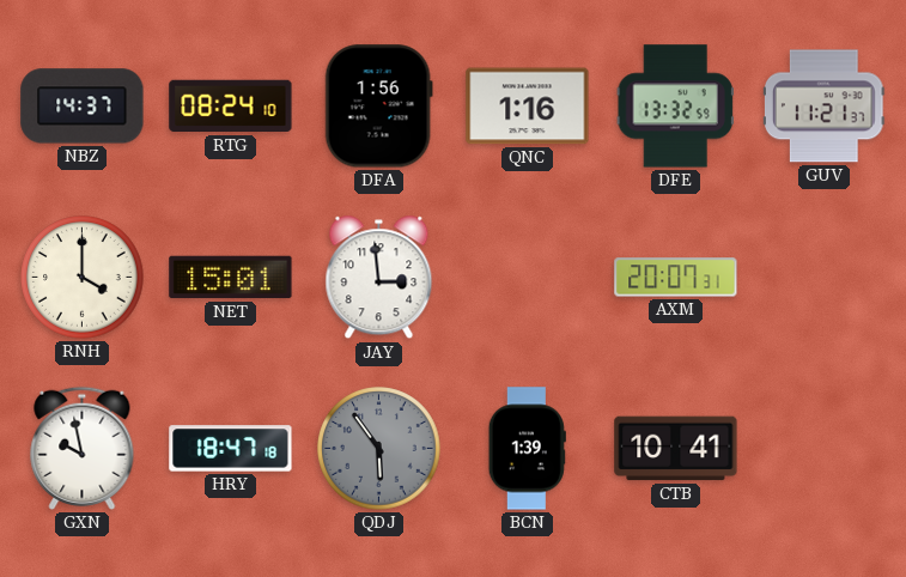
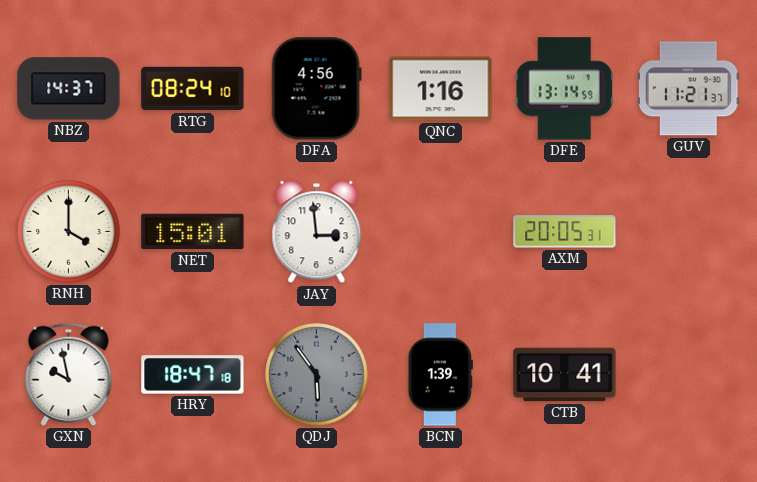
DFA: 1:56 -> 4:56 (316, 89)
DFE: 13:32 -> 13:14 (564, 89)
AXM: 20:07 -> 20:05 (565, 232)
